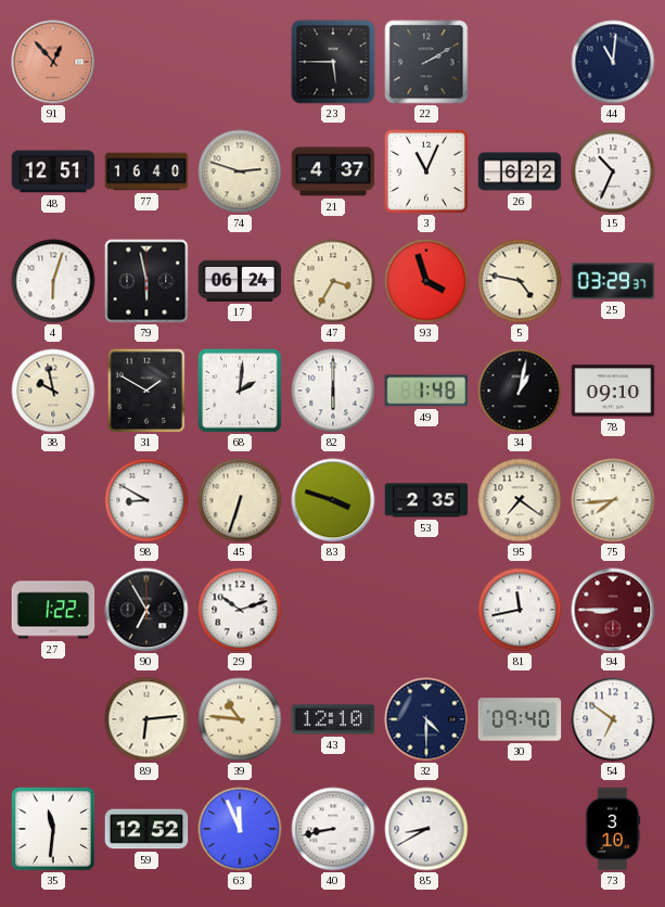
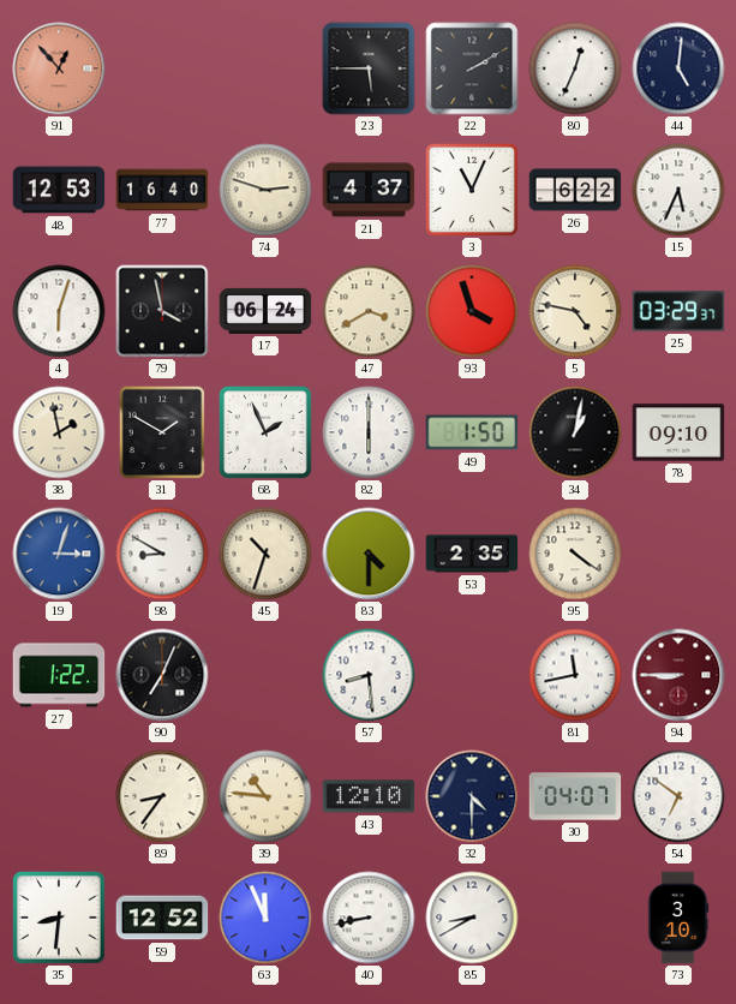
80: none -> 12:34 (575, 68)
44: 11:01 -> 5:01 (678, 68)
48: 12:51 -> 12:53 (59, 190)
15: 10:34 -> 5:34 (678, 190)
79: 5:58 -> 3:58 (162, 311)
47: 3:35 -> 3:40 (369, 311)
38: 9:58 -> 1:58 (59, 432)
68: 2:01 -> 1:56 (265, 432)
49: 1:48 -> 1:50 (472, 432)
19: none -> 3:03 (59, 554)
45: 6:33 -> 10:33 (265, 554)
83: 3:48 -> 4:30 (369, 554)
95: 7:21 -> 4:21 (575, 554)
75: 7:44 -> none (613, 500)
90: 6:55 -> 7:04 (162, 675)
29: 10:12 -> none (240, 610)
57: none -> 8:29 (369, 675)
89: 6:14 -> 8:36 (162, 796)
30: 09:40 -> 04:07 (575, 796)
35: 11:31 -> 8:31 (59, 918)
